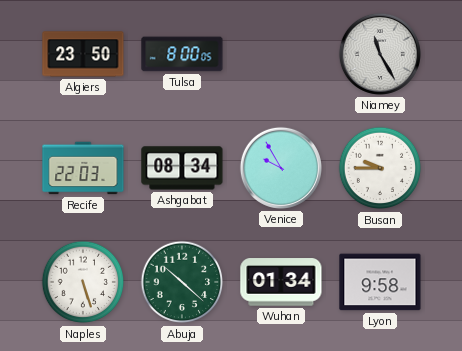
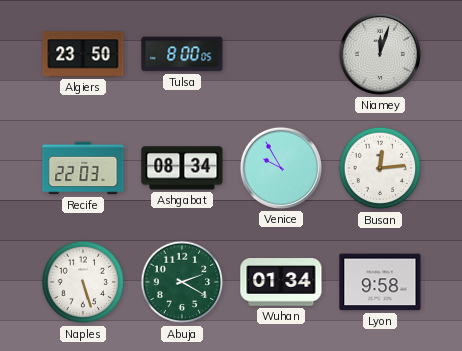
Niamey: 11:25 -> 12:03 (380, 54)
Busan: 9:45 -> 12:14 (380, 168)
Abuja: 10:22 -> 2:20 (182, 282)
